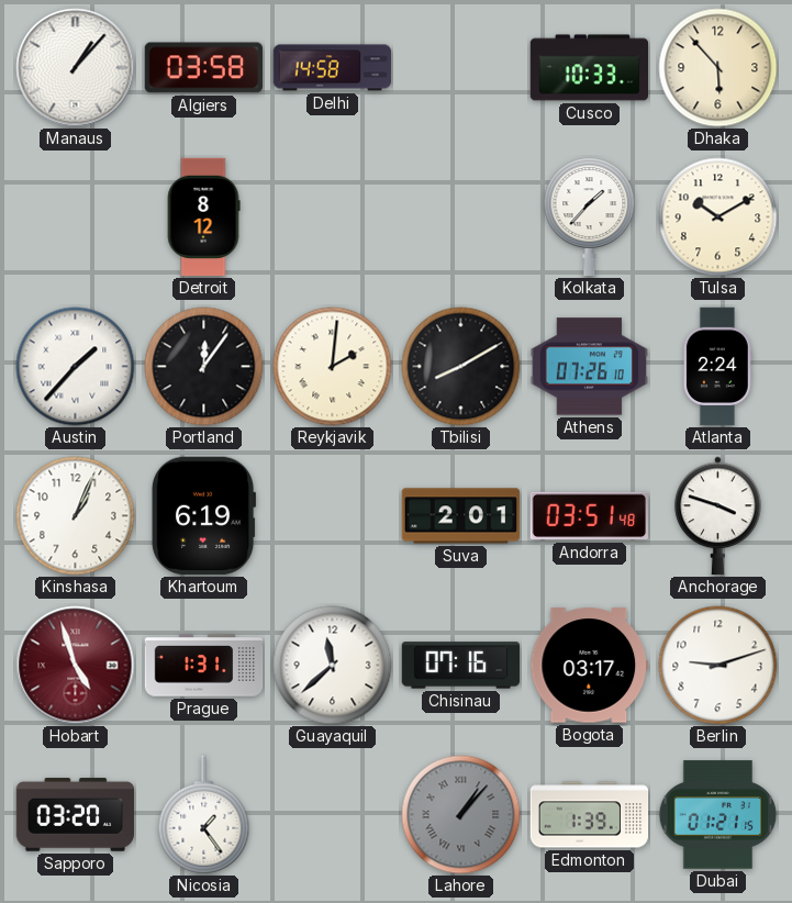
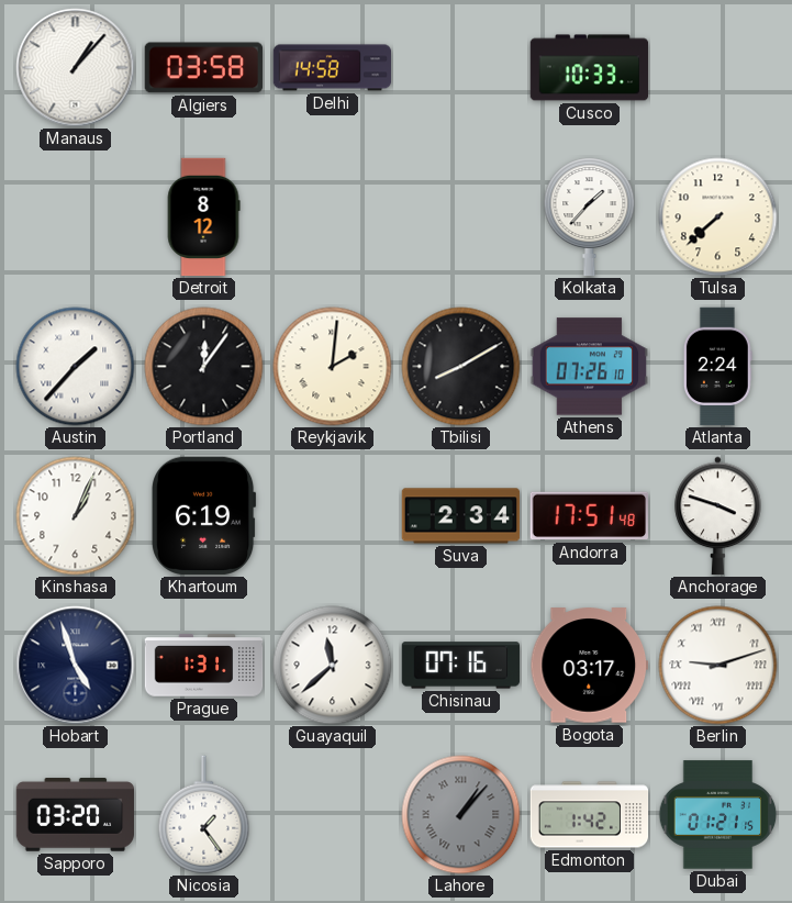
Dhaka: 5:53 -> none (718, 68)
Tulsa: 10:10 -> 7:38 (718, 218)
Suva: 2:01 -> 2:34 (461, 516)
Andorra: 03:51 -> 17:51 (589, 516)
Hobart dial: burgundy -> navy (76, 666)
Berlin numerals: Arabic -> Roman (718, 666)
Edmonton: 1:39 -> 1:42 (590, 815)
